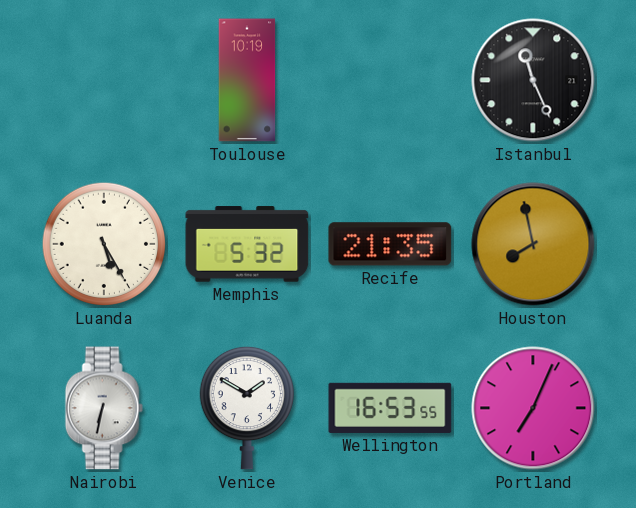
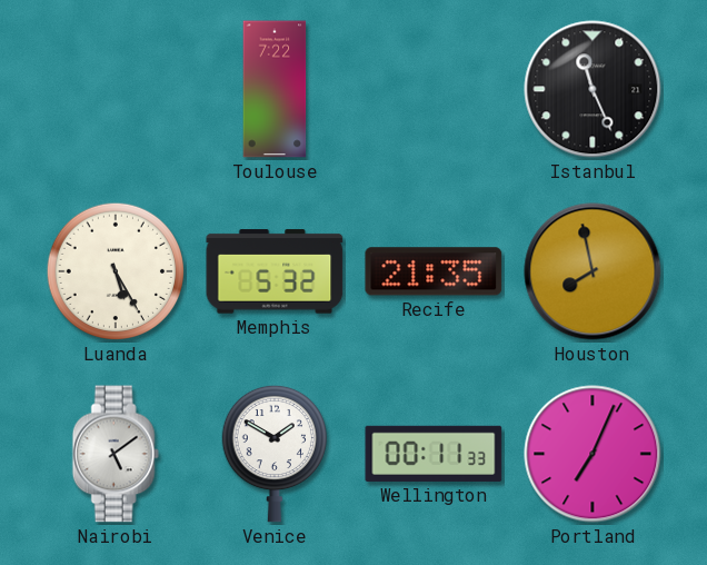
Toulouse: 10:19 -> 7:22 (275, 89)
Nairobi: 6:32 -> 5:09 (116, 454)
Wellington: 16:53 -> 00:11 (434, 454)
